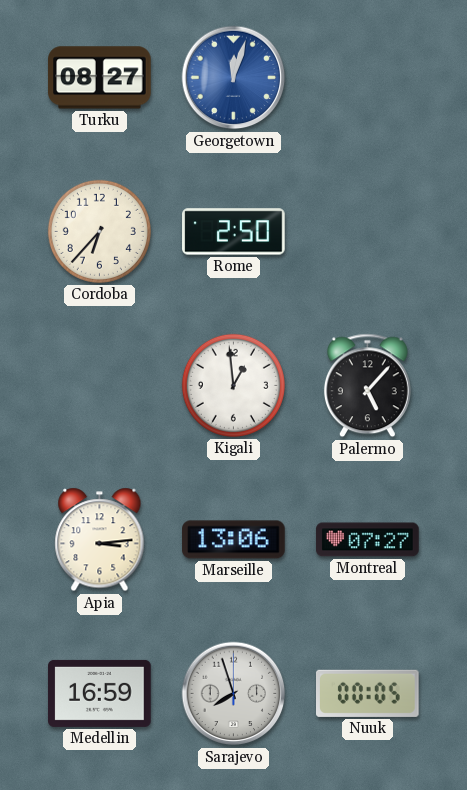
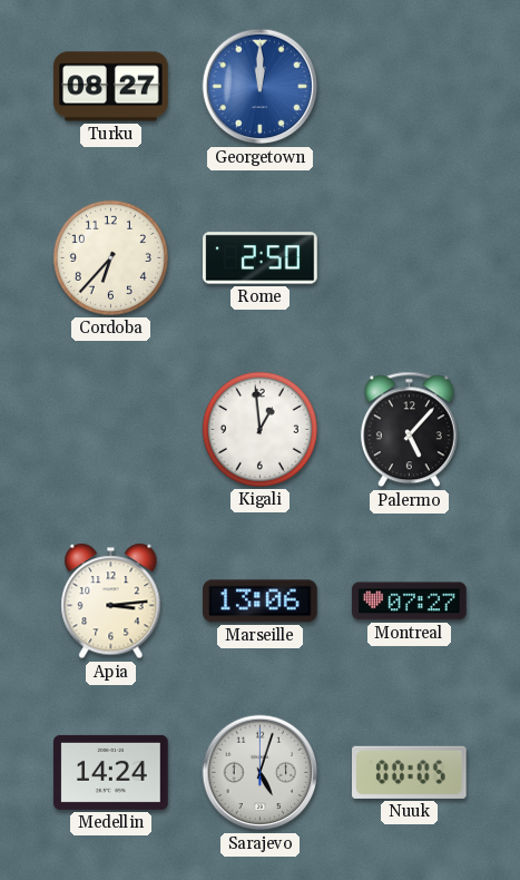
Georgetown: 12:03 -> 12:00 (261, 87)
Medellin: 16:59 -> 14:24 (111, 772)
Sarajevo: 7:57 -> 5:03 (261, 773)
